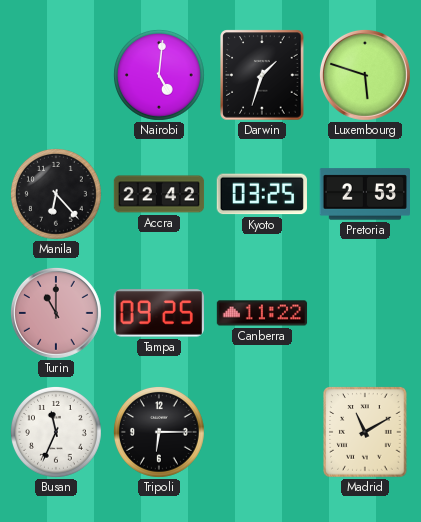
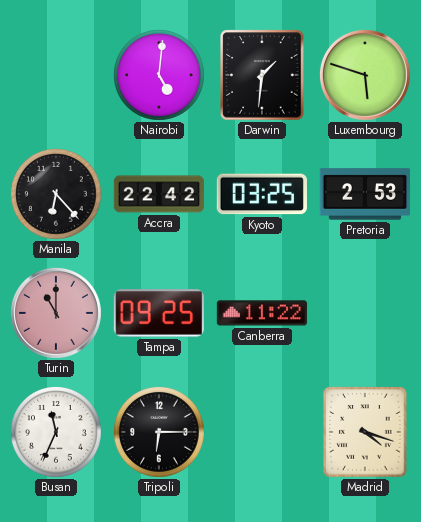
Darwin: 1:33 -> 1:31 (262, 75)
Madrid: 11:10 -> 4:18 (365, 432)
